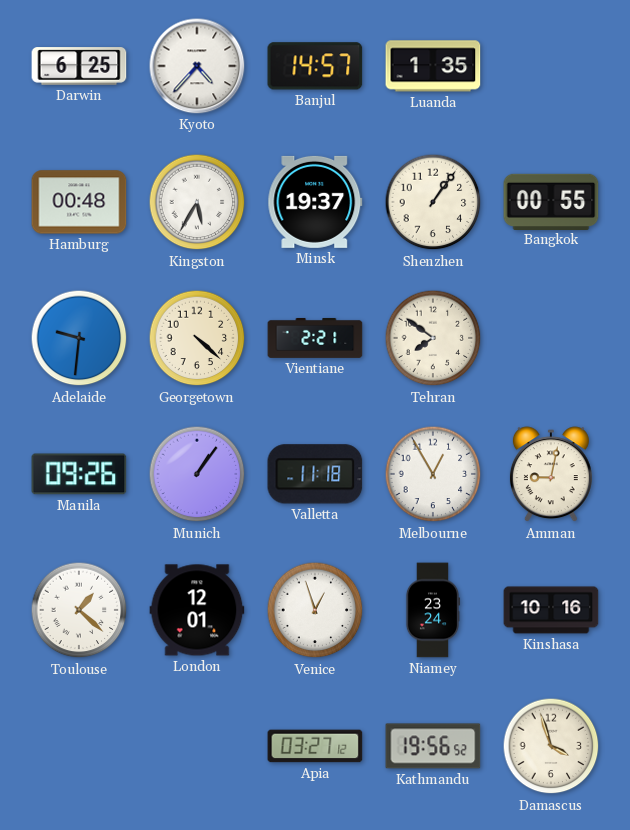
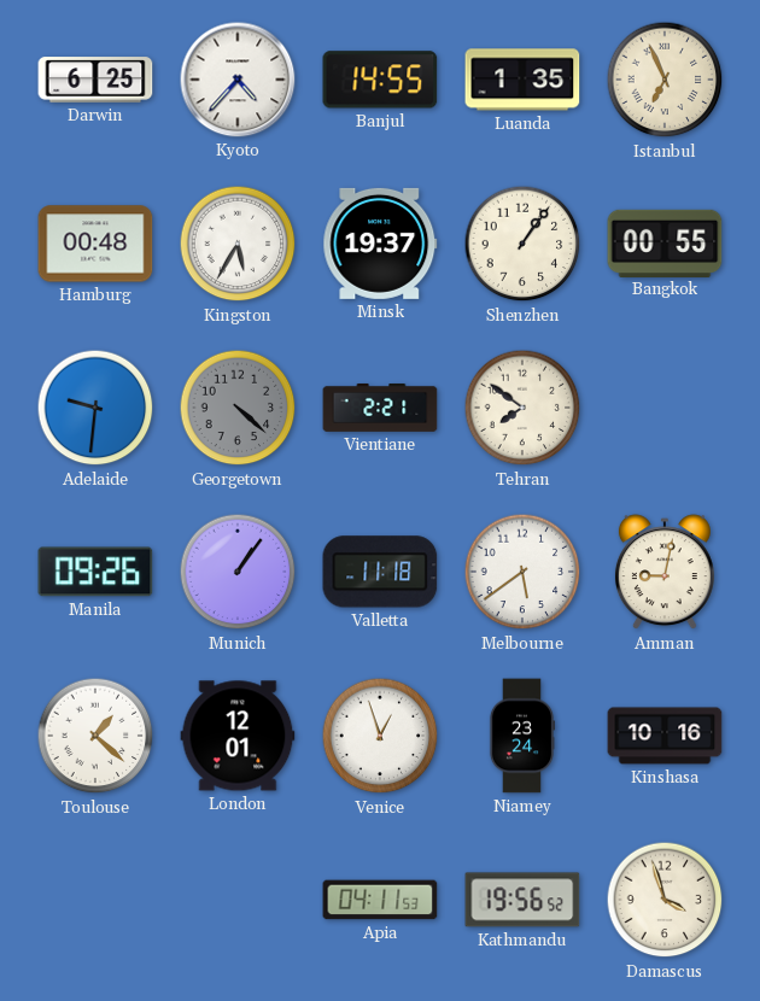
Banjul: 14:57 -> 14:55 (380, 80)
Istanbul: none -> 6:56 (665, 80)
Georgetown dial: cream -> grey (238, 408)
Melbourne: 12:55 -> 5:39 (522, 572)
Apia: 03:27 -> 04:11 (380, 900)
